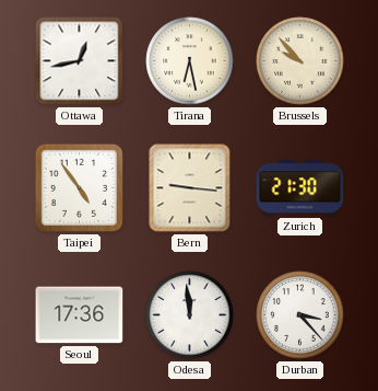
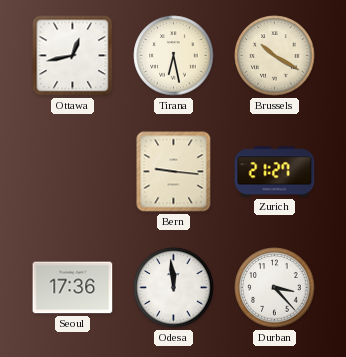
Brussels: 9:53 -> 10:20 (275, 56)
Taipei: 4:54 -> none (79, 187)
Zurich: 21:30 -> 21:27 (275, 172)
